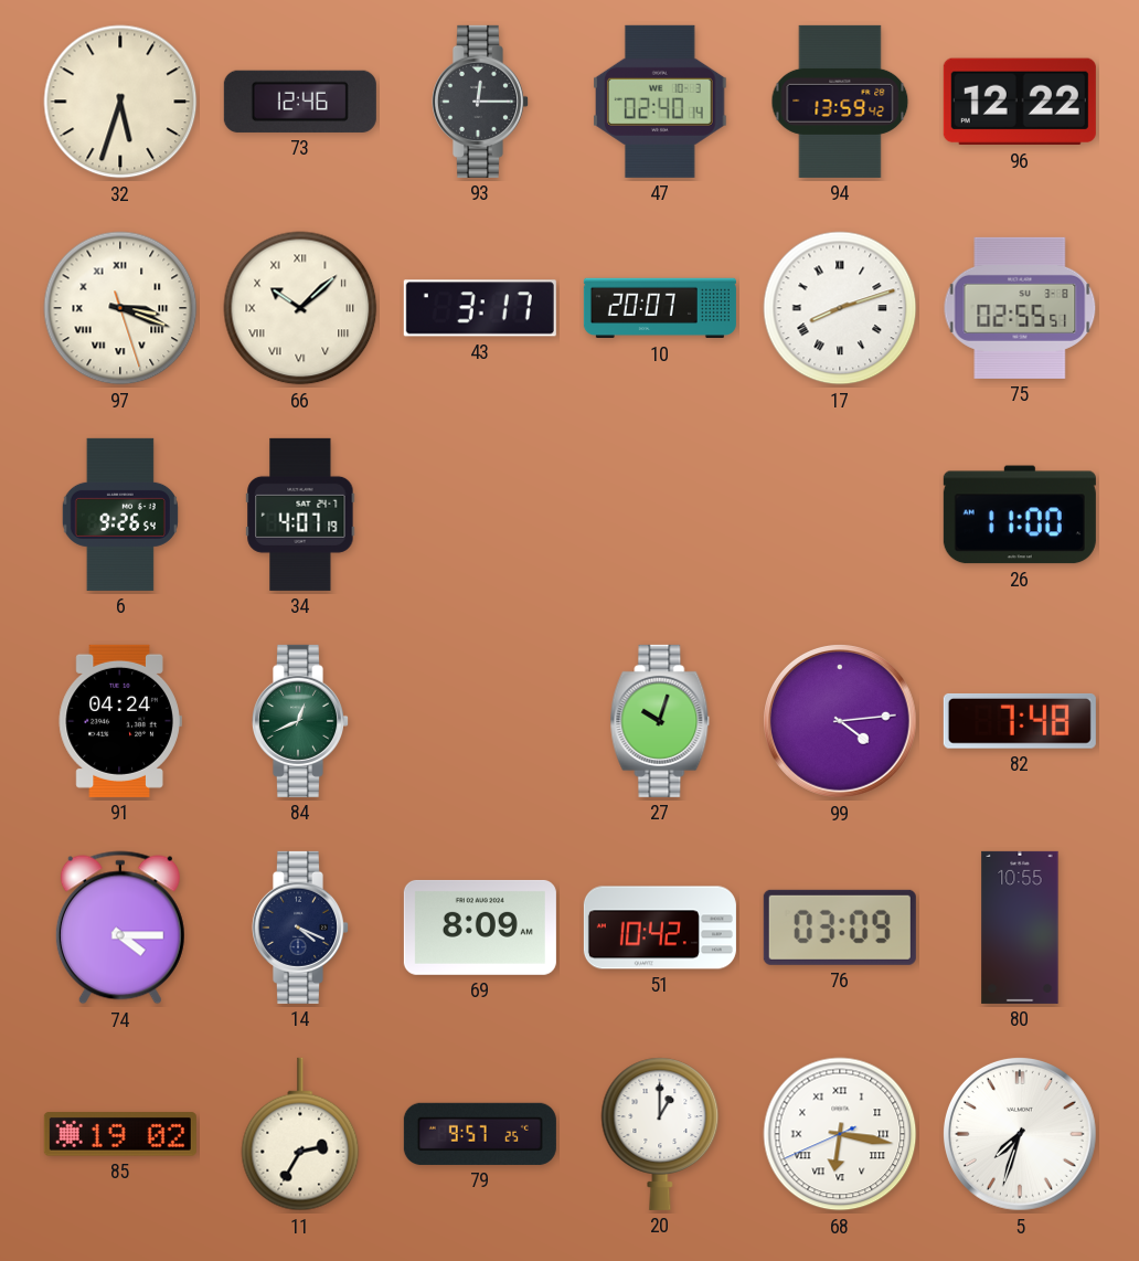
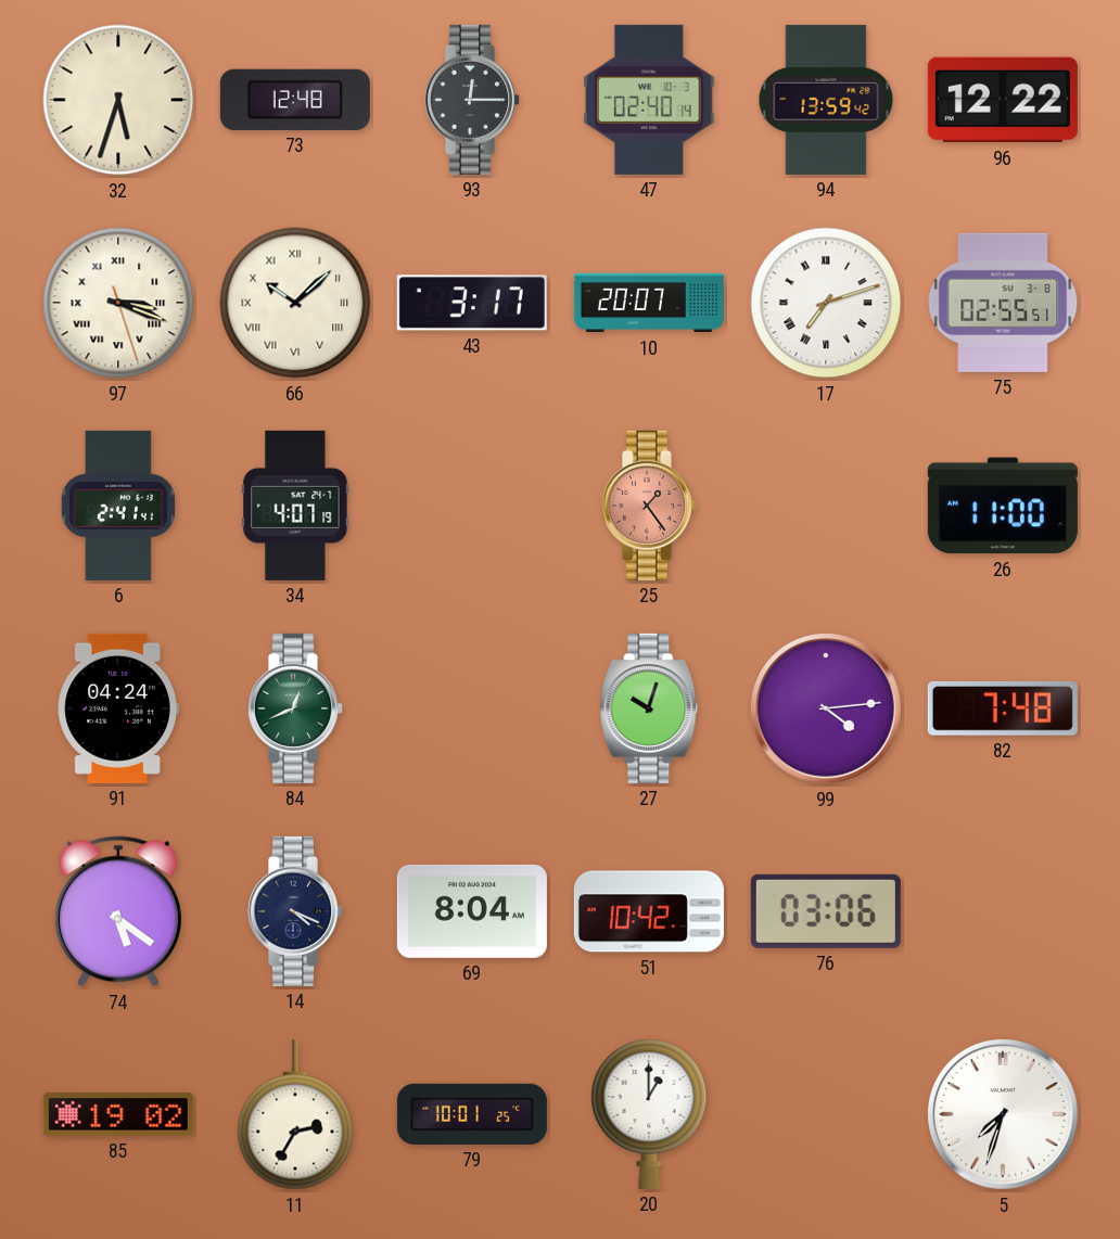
73: 12:46 -> 12:48 (295, 100)
17: 8:12 -> 7:12 (826, 303)
6: 9:26 -> 2:41 (118, 506)
25: none -> 1:24 (648, 506)
74: 4:15 -> 5:21 (118, 911)
69: 8:09 -> 8:04 (472, 911)
76: 03:09 -> 03:06 (826, 911)
80: 10:55 -> none (1020, 928)
79: 9:57 -> 10:01 (472, 1114)
68: 6:16 -> none (840, 1134)
